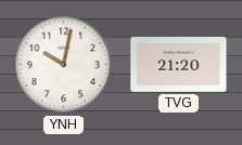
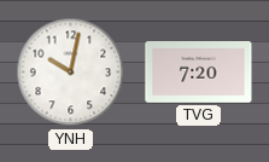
TVG: 21:20 -> 7:20 (199, 73)
